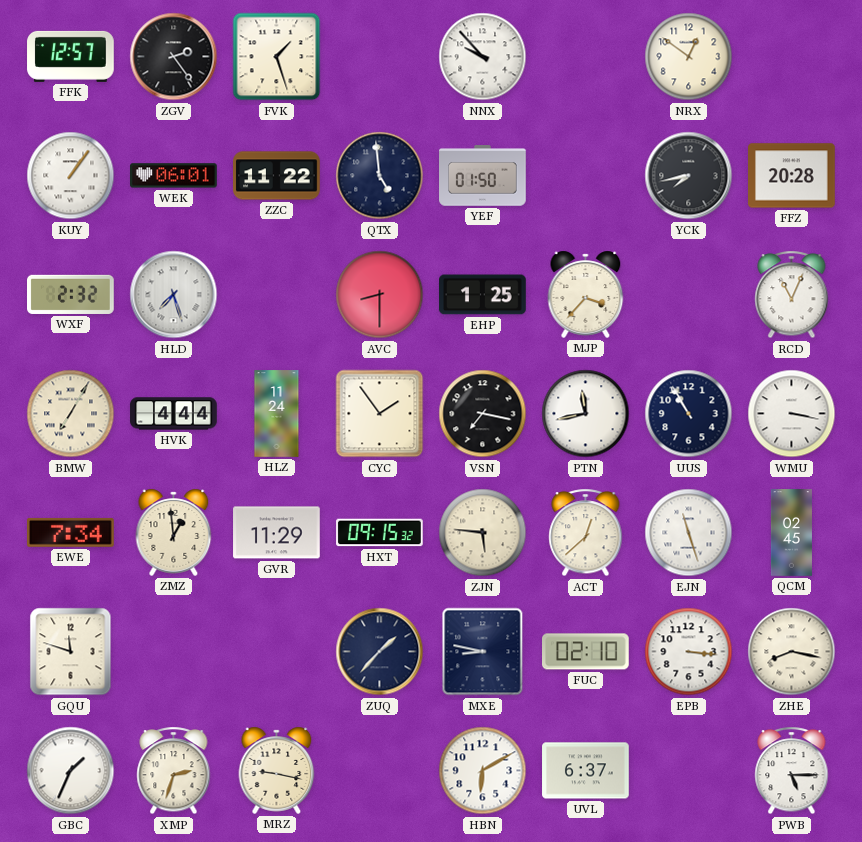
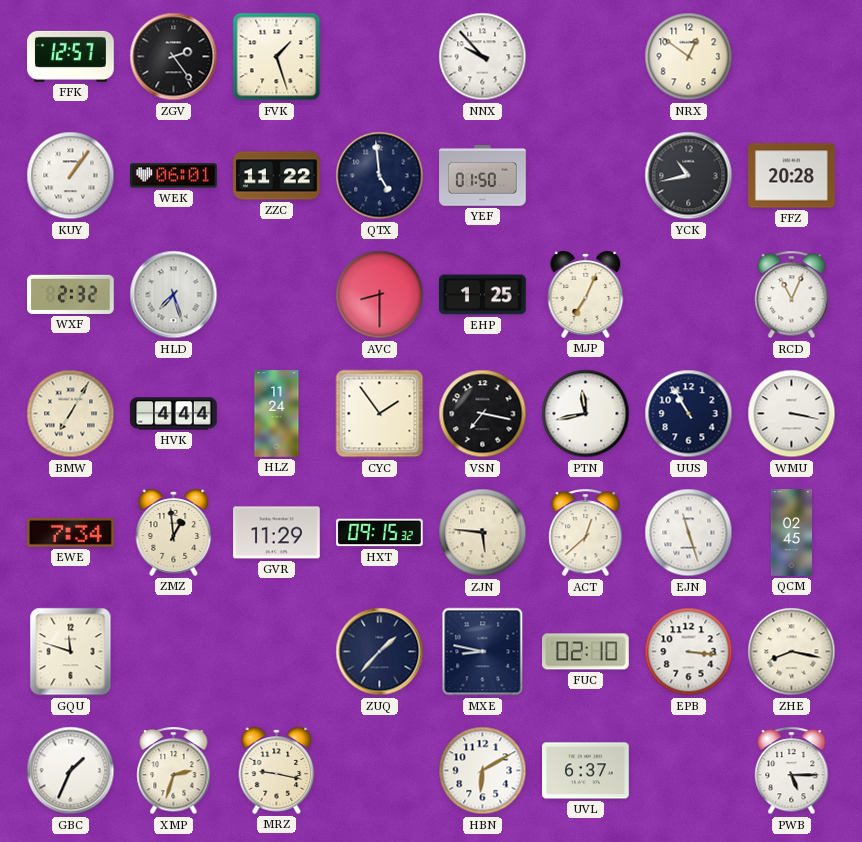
YCK: 7:43 -> 10:43 (689, 176)
MJP: 3:37 -> 7:04 (586, 294)
